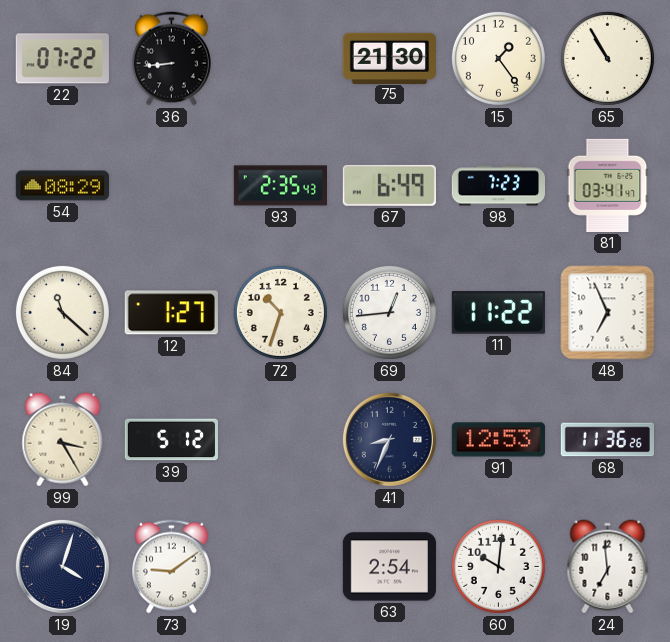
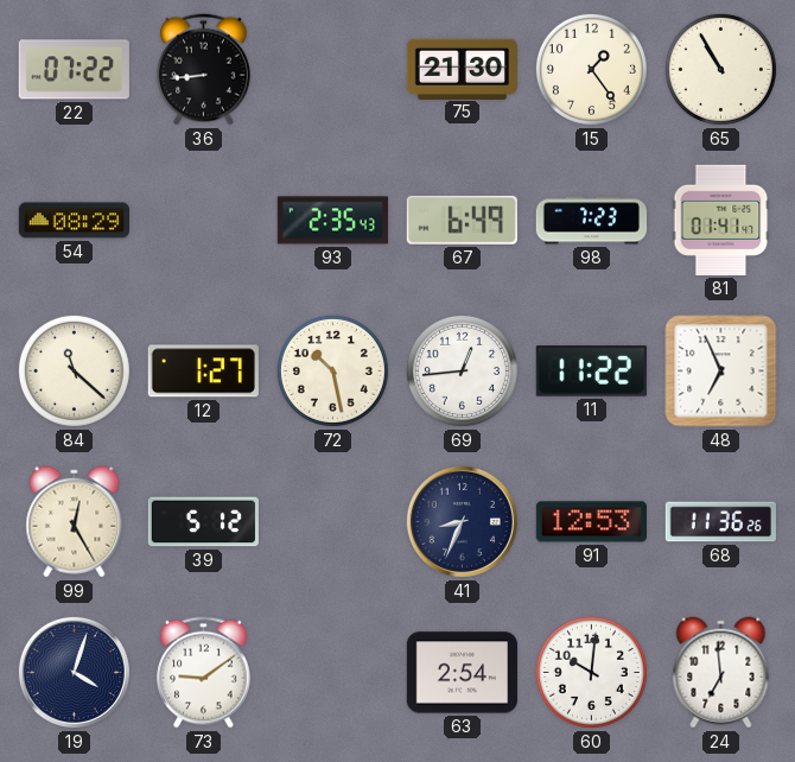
81: 03:41 -> 01:41 (721, 220)
72: 10:33 -> 10:28 (332, 370)
99: 3:25 -> 12:25 (75, 522)
